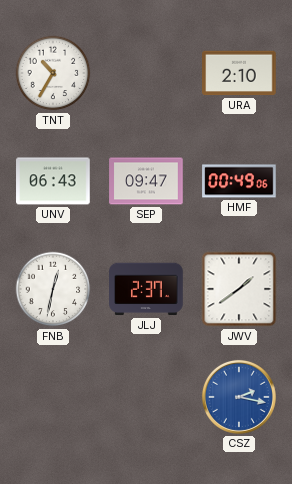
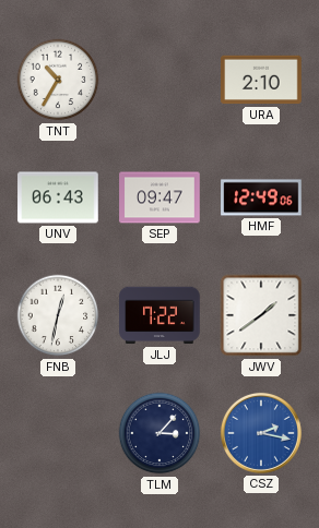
HMF: 00:49 -> 12:49 (261, 197)
JLJ: 2:37 -> 7:22 (159, 315)
TLM: none -> 3:07 (159, 433)
